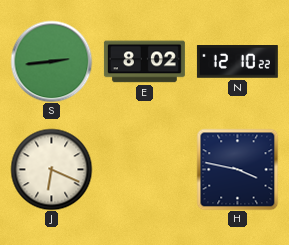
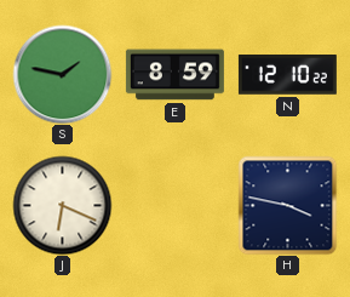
S: 2:44 -> 1:47 (62, 74)
E: 8:02 -> 8:59 (174, 75)
